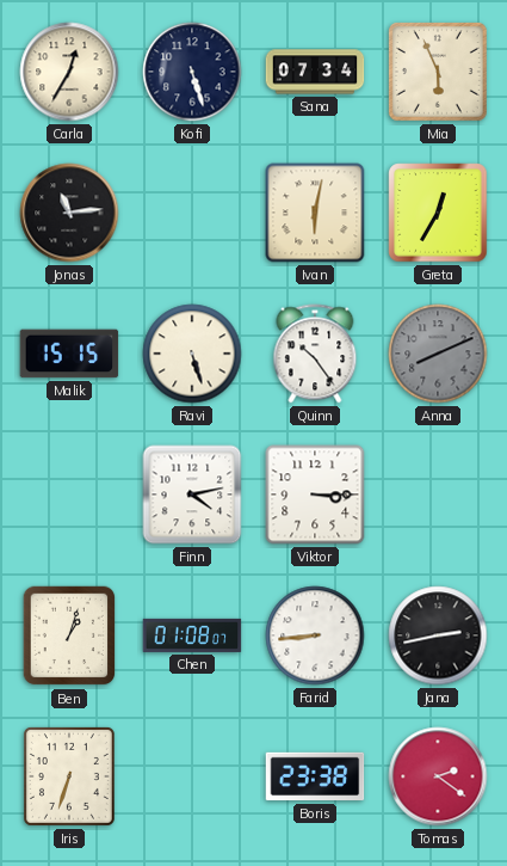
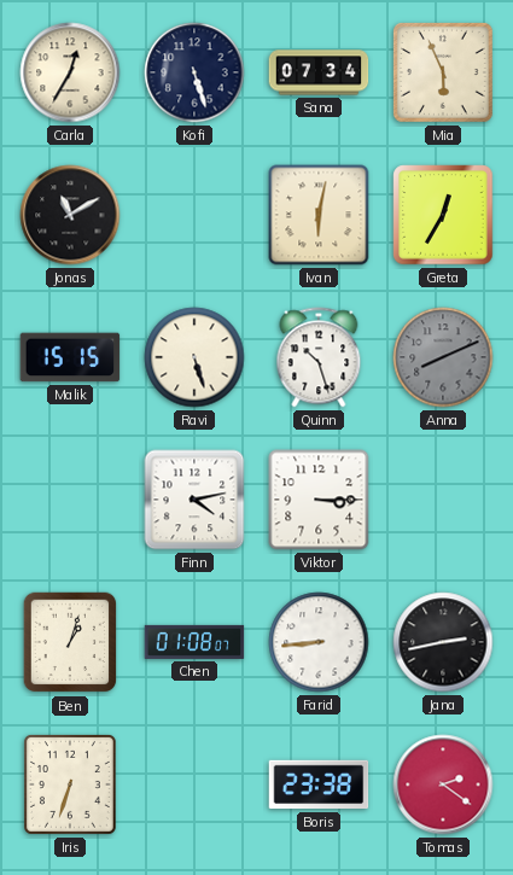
Jonas: 11:14 -> 11:10 (70, 215)
Quinn: 10:24 -> 10:27 (319, 357)
